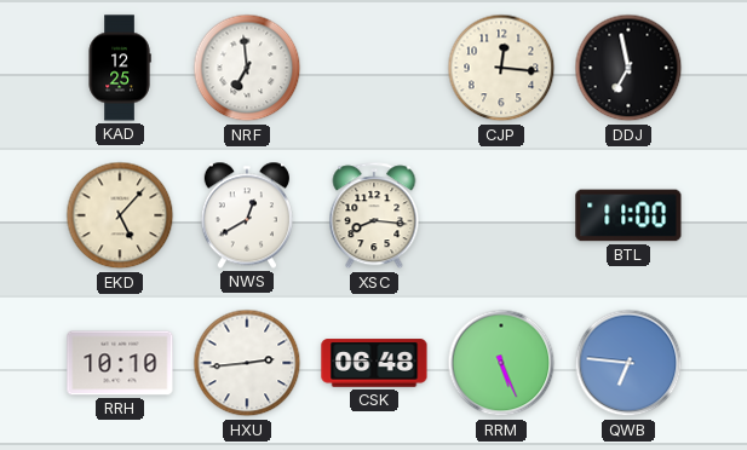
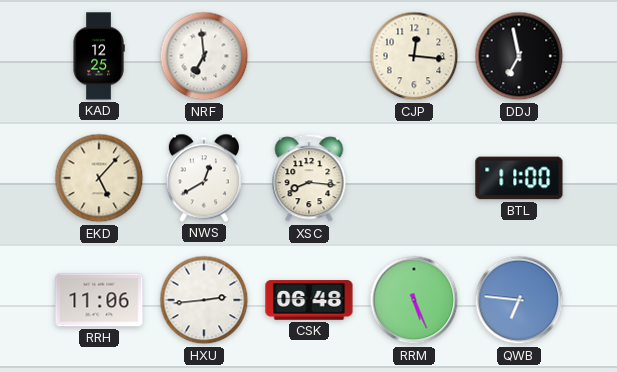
RRH: 10:10 -> 11:06 (99, 300)
